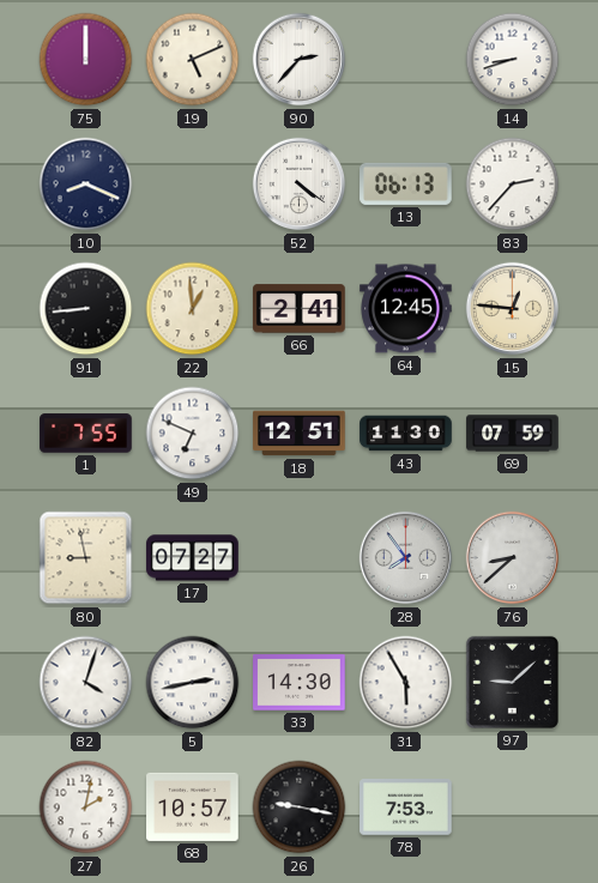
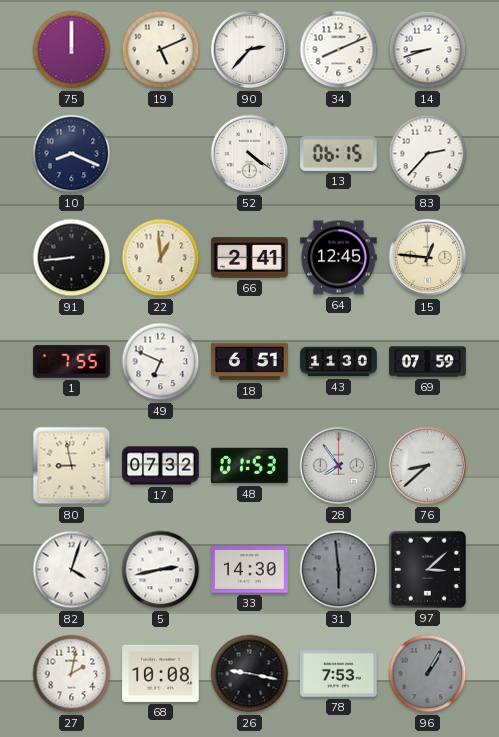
34: none -> 8:11 (339, 50)
13: 06:13 -> 06:15 (339, 153)
18: 12:51 -> 6:51 (250, 362)
17: 07:27 -> 07:32 (161, 466)
48: none -> 01:53 (250, 466)
31: 5:55 -> 5:59 (339, 570)
31 dial: white -> grey (339, 570)
97: 9:08 -> 3:08 (427, 569)
68: 10:57 -> 10:08 (161, 673)
96: none -> 1:05 (428, 674)
